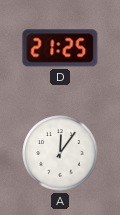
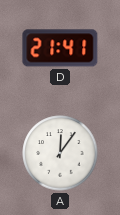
D: 21:25 -> 21:41 (60, 48)
